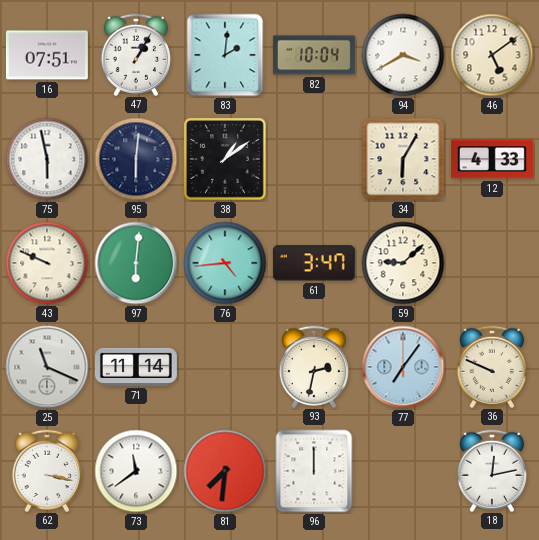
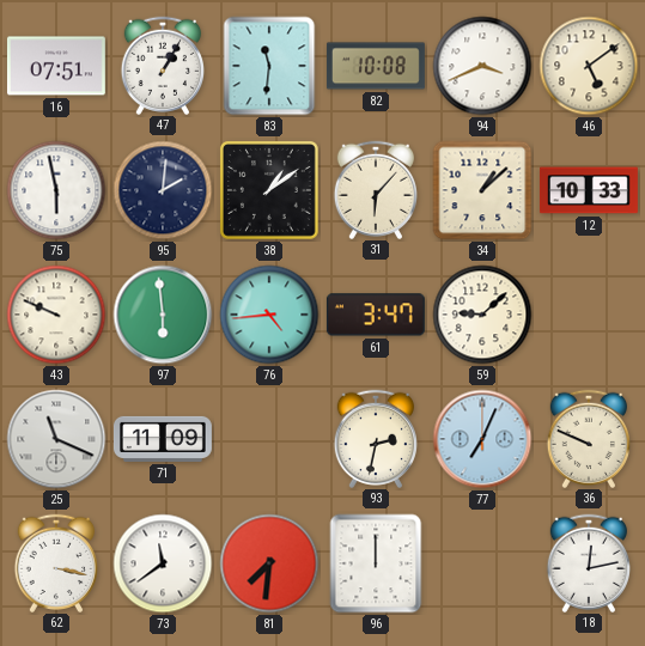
83: 2:01 -> 11:31 (269, 66)
82: 10:04 -> 10:08 (376, 66)
94: 3:40 -> 3:41 (482, 66)
95: 6:01 -> 2:01 (163, 190)
31: none -> 6:07 (375, 189)
34: 6:05 -> 1:08 (482, 190)
12: 4:33 -> 10:33 (589, 190)
97: 6:01 -> 5:59 (163, 315)
71: 11:14 -> 11:09 (163, 439)
77: 7:06 -> 7:04 (482, 439)
